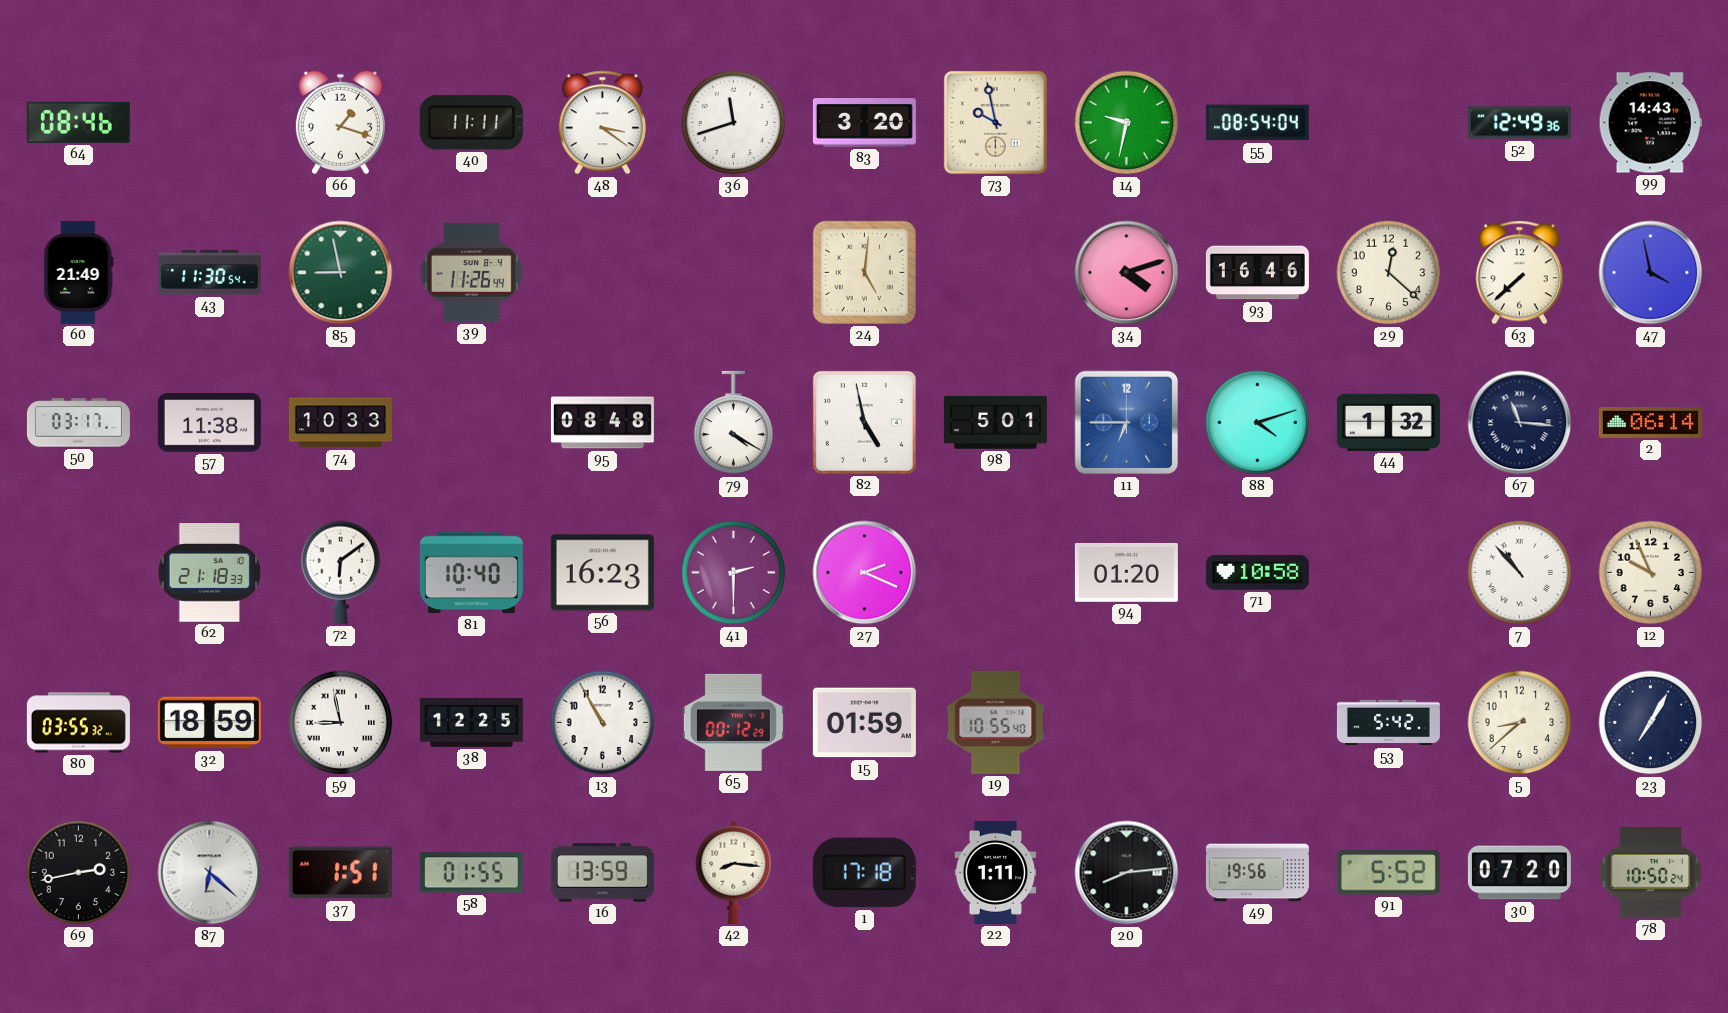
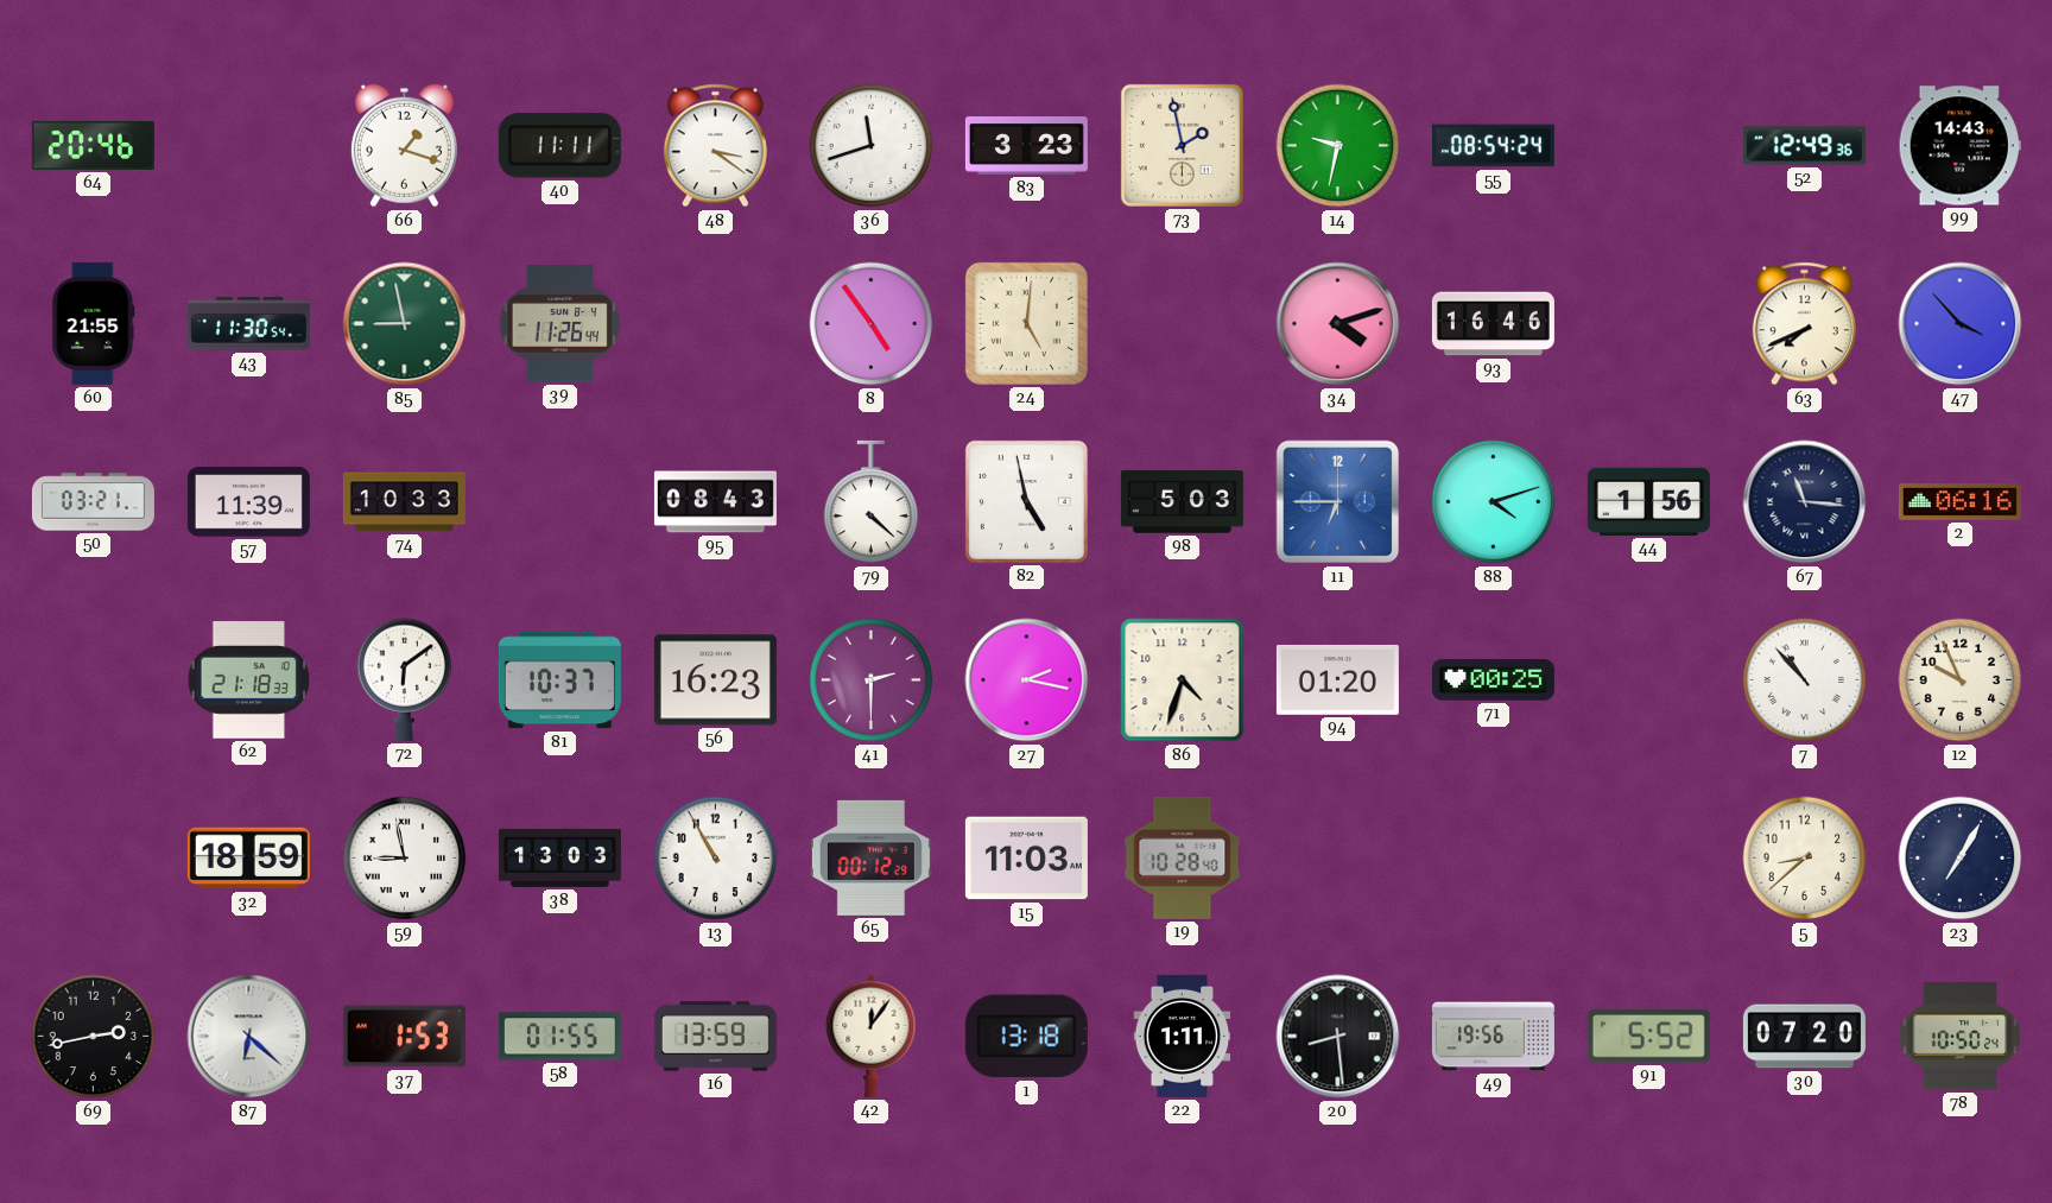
64: 08:46 -> 20:46 (93, 145)
83: 3:20 -> 3:23 (1026, 146)
73: 9:58 -> 1:58 (1182, 145)
55: 08:54:04 -> 08:54:24 (1493, 146)
60: 21:49 -> 21:55 (94, 323)
8: none -> 4:54 (872, 324)
29: 12:22 -> none (1389, 273)
63: 7:38 -> 7:41 (1804, 324)
47: 3:58 -> 3:53 (1961, 324)
50: 03:17 -> 03:21 (93, 502)
57: 11:38 -> 11:39 (248, 502)
95: 08:48 -> 08:43 (715, 502)
79: 4:20 -> 4:22 (872, 502)
98: 5:01 -> 5:03 (1182, 502)
44: 1:32 -> 1:56 (1648, 501)
2: 06:14 -> 06:16 (1959, 502)
81: 10:40 -> 10:37 (559, 680)
27: 2:19 -> 2:17 (1027, 680)
86: none -> 4:33 (1183, 680)
71: 10:58 -> 00:25 (1493, 680)
80: 03:55 -> none (78, 723)
38: 12:25 -> 13:03 (559, 857)
15: 01:59 -> 11:03 (1026, 859)
19: 10:55 -> 10:28 (1183, 857)
53: 5:42 -> none (1388, 723)
37: 1:51 -> 1:53 (404, 1037)
42: 8:16 -> 12:06 (872, 1036)
1: 17:18 -> 13:18 (1026, 1037)
20: 8:14 -> 8:29 (1338, 1037)
